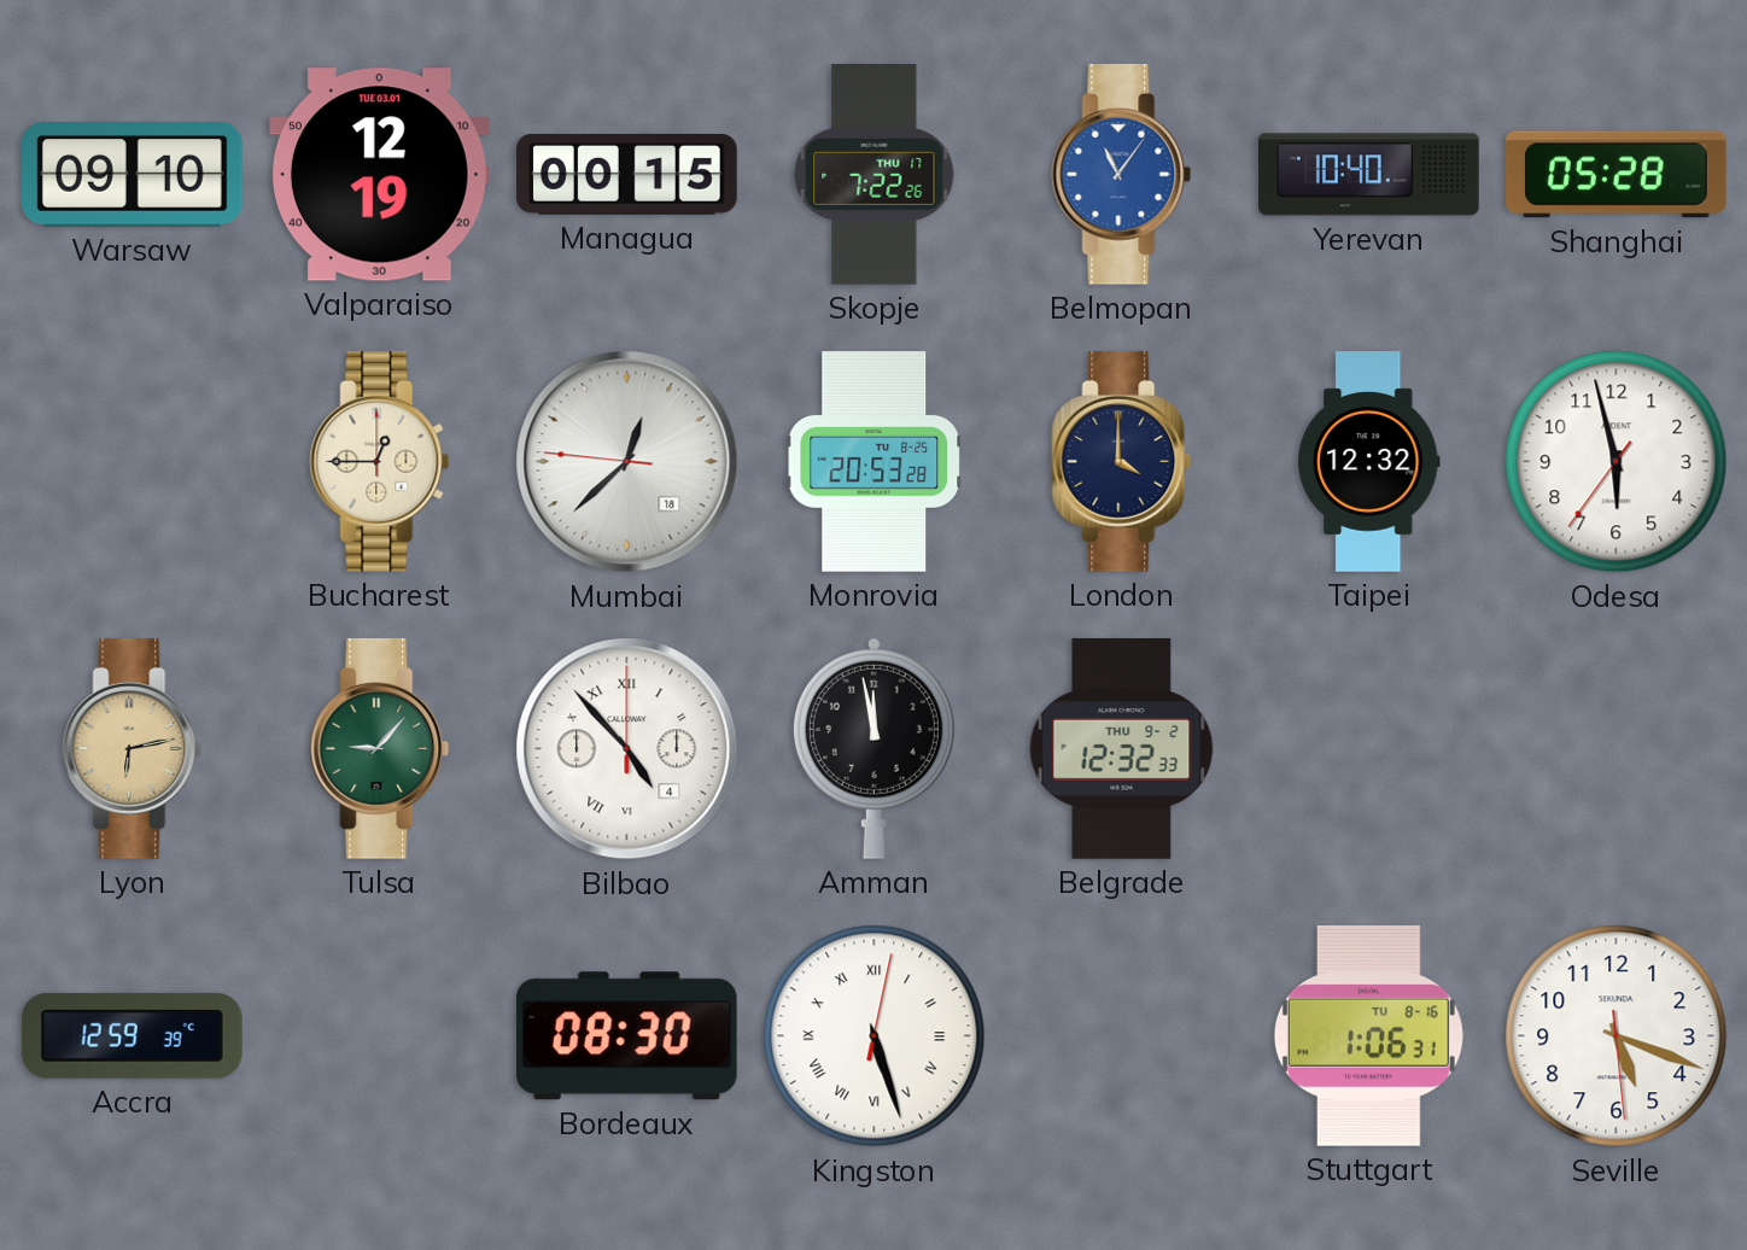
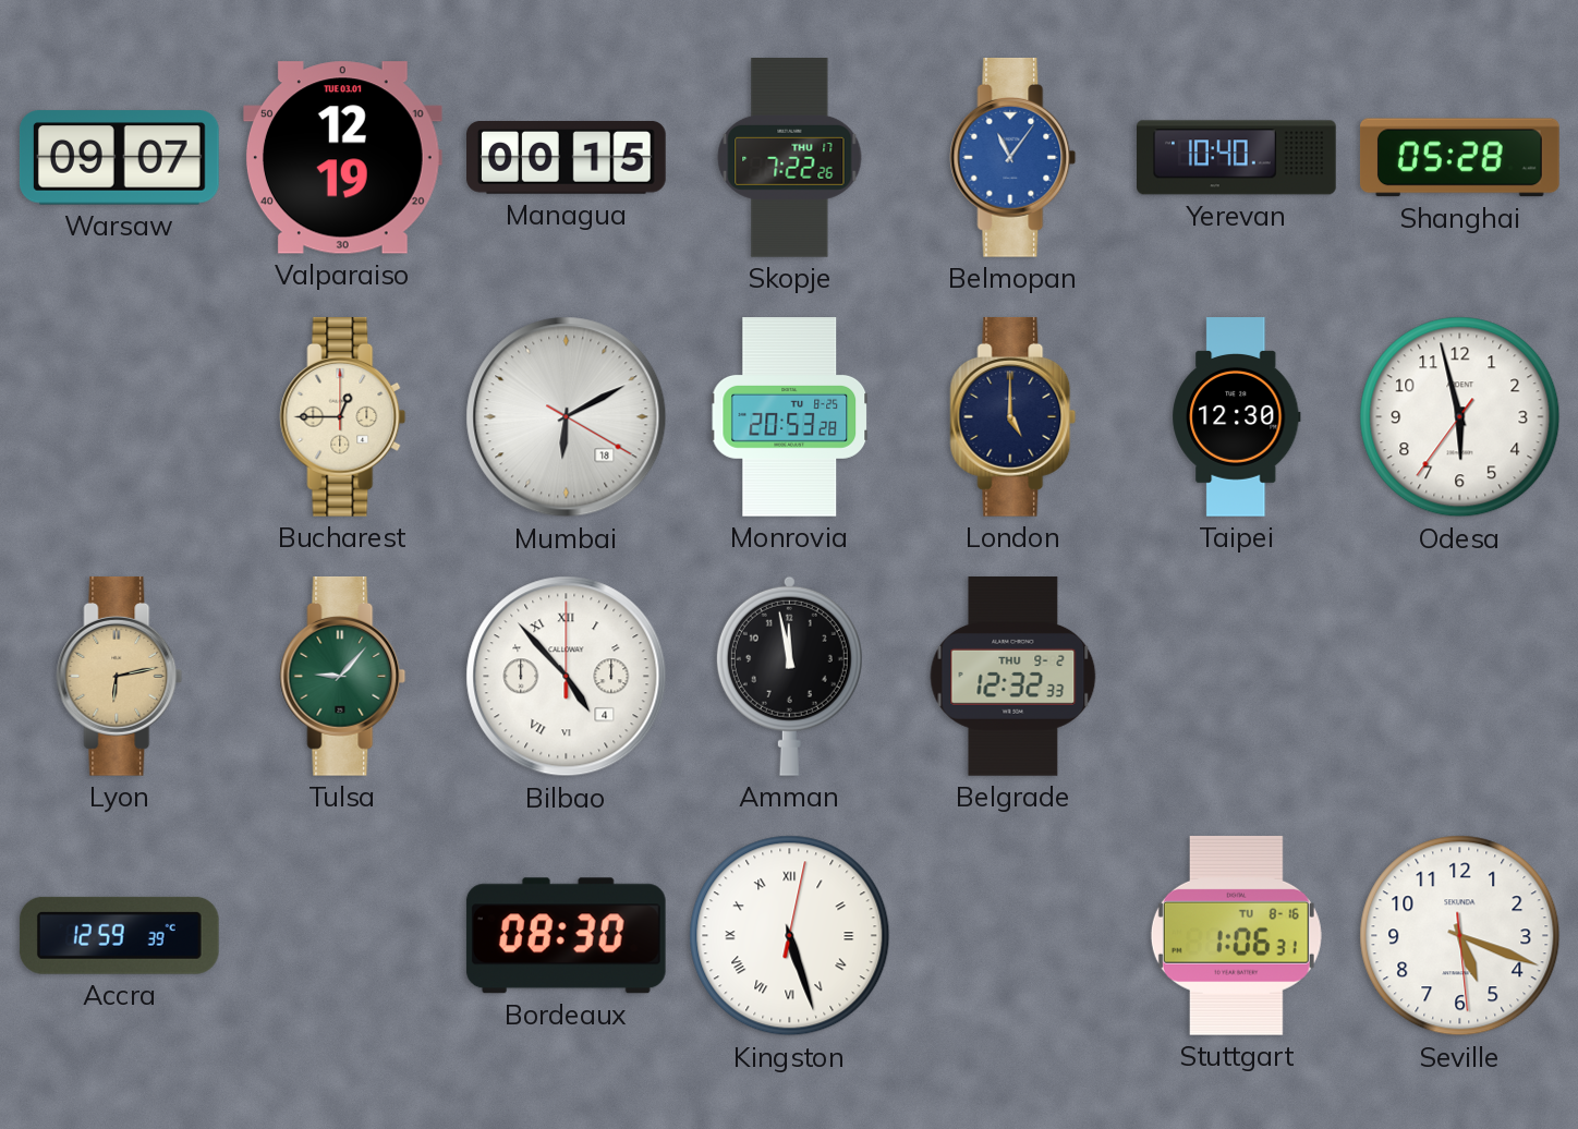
Warsaw: 09:10 -> 09:07 (119, 158)
Mumbai: 12:37 -> 6:10 (567, 417)
London: 4:00 -> 5:00 (1013, 416)
Taipei: 12:32 -> 12:30 (1237, 417)
